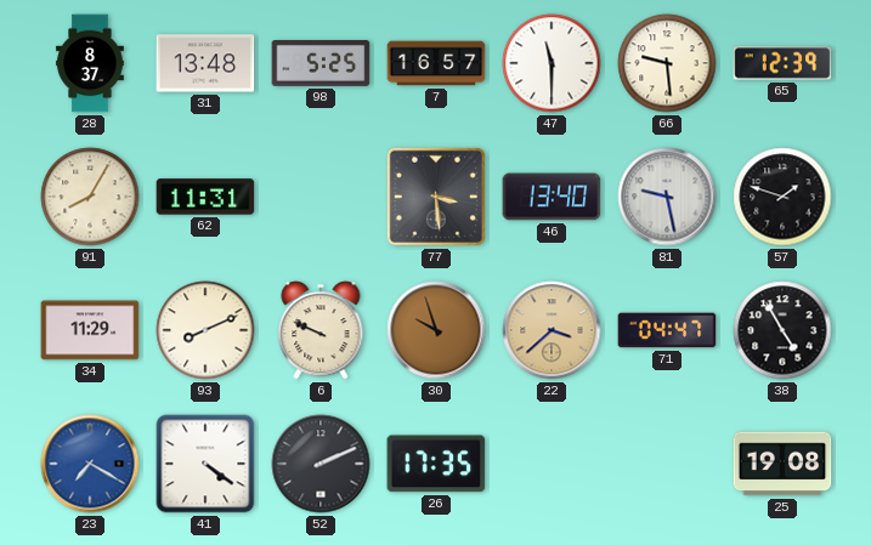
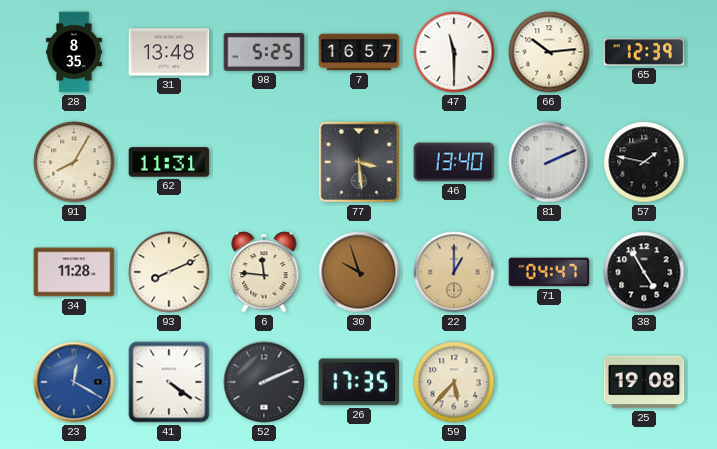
28: 8:37 -> 8:35 (74, 52)
66: 9:29 -> 10:14 (549, 52)
81: 9:28 -> 2:11 (549, 162)
57: 1:48 -> 1:47 (644, 162)
34: 11:29 -> 11:28 (74, 272)
6: 9:49 -> 11:46 (264, 272)
22: 3:38 -> 1:00 (454, 272)
23: 7:20 -> 12:20 (74, 382)
59: none -> 5:37 (454, 382)
